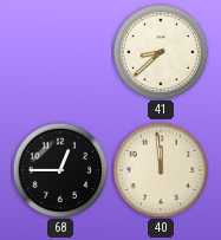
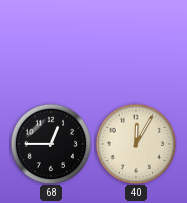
41: 8:38 -> none (161, 52)
40: 11:59 -> 12:05 (136, 144)
